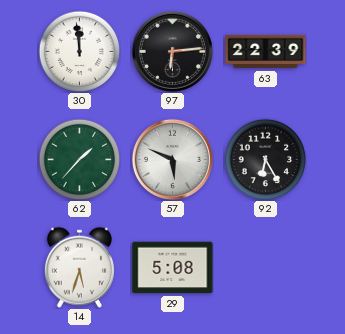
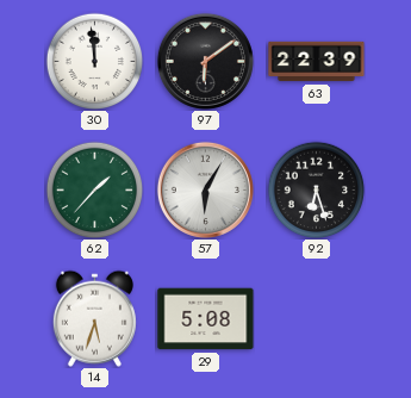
97: 6:14 -> 6:09 (205, 61)
57: 5:49 -> 6:05 (205, 189)
92: 6:25 -> 6:27 (316, 189)
